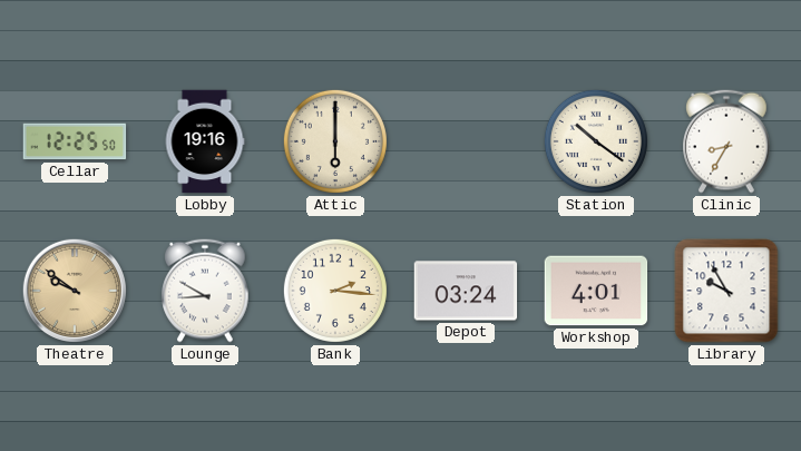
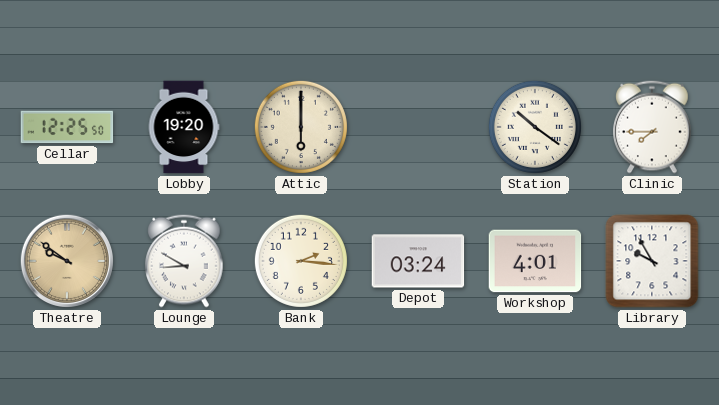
Lobby: 19:16 -> 19:20 (184, 127)
Clinic: 8:35 -> 7:45 (652, 127)
